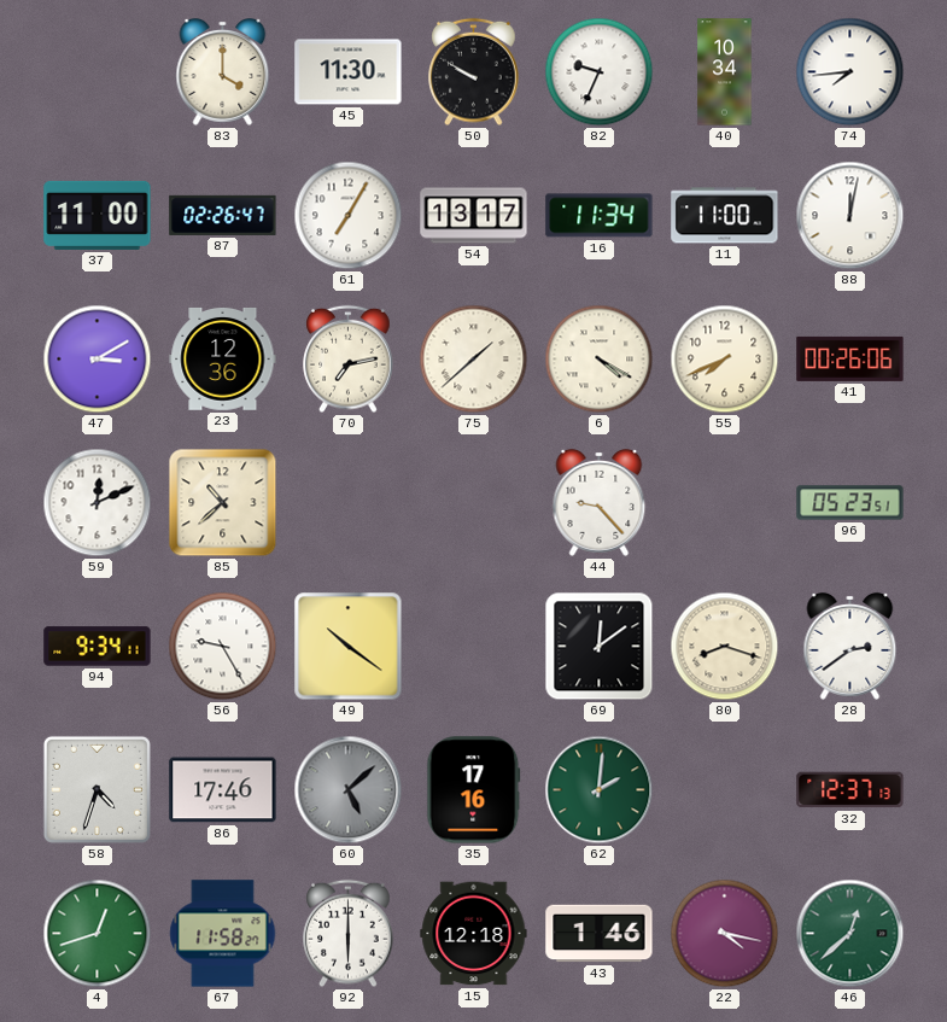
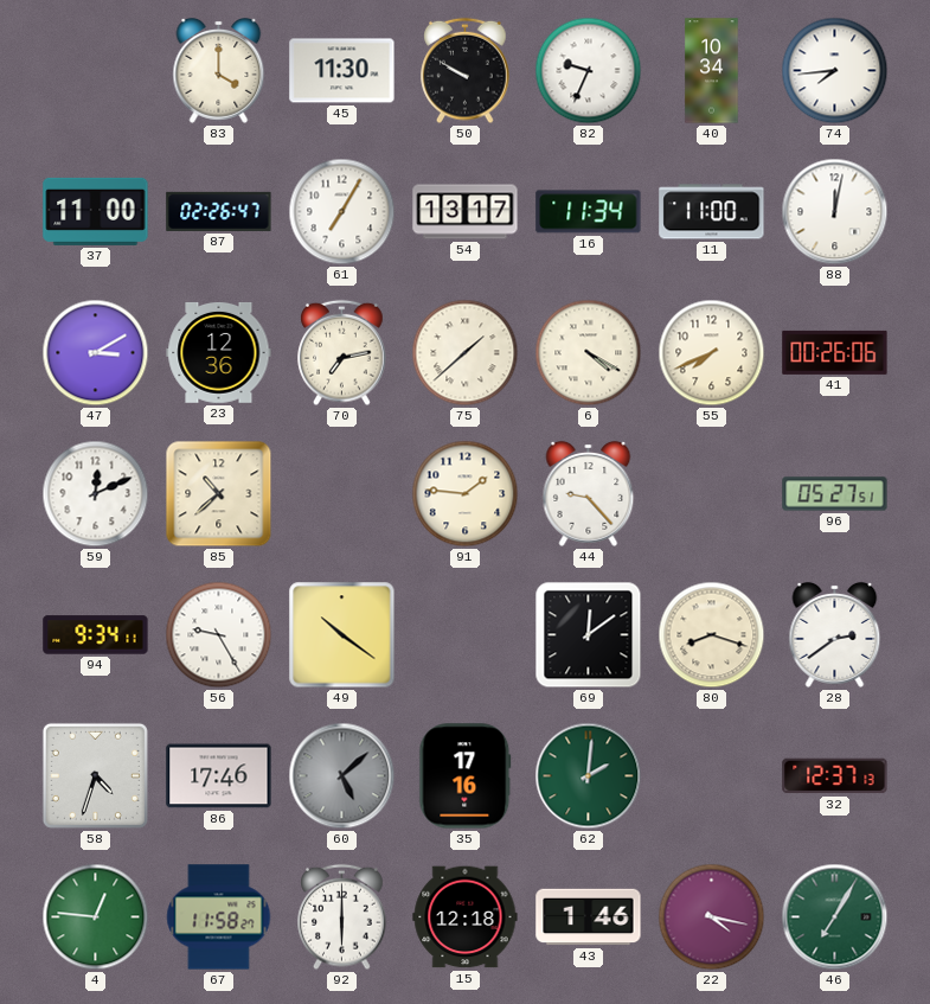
91: none -> 1:46 (466, 494)
96: 05:23 -> 05:27 (835, 494)
4: 12:42 -> 12:46 (96, 917)
46: 12:38 -> 7:05 (835, 917)
